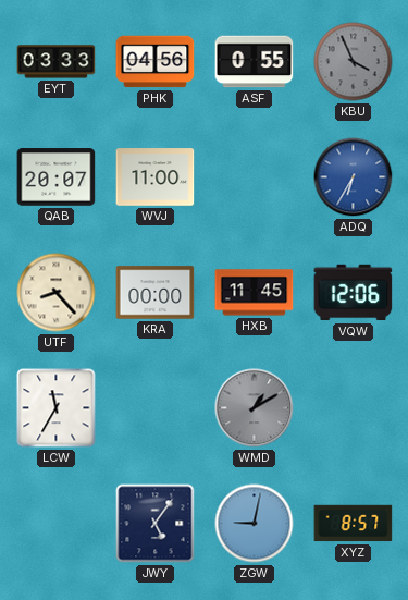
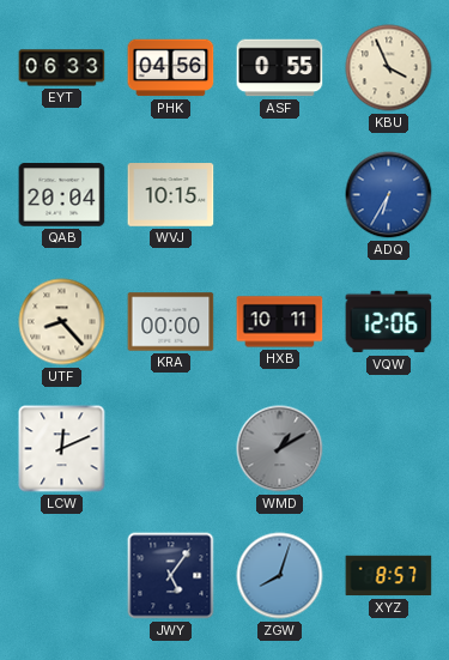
EYT: 03:33 -> 06:33 (62, 68)
KBU dial: grey -> cream (389, 68)
QAB: 20:07 -> 20:04 (62, 195)
WVJ: 11:00 -> 10:15 (171, 195)
HXB: 11:45 -> 10:11 (280, 322)
LCW: 11:35 -> 12:11 (62, 449)
ZGW: 9:02 -> 8:03 (280, 576)
